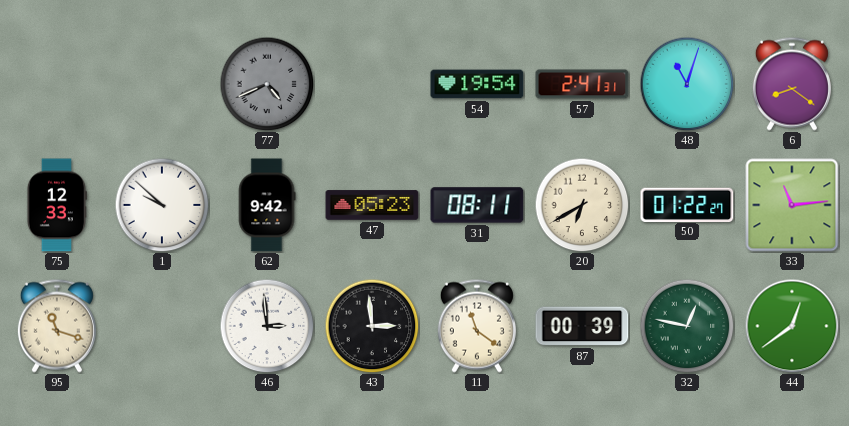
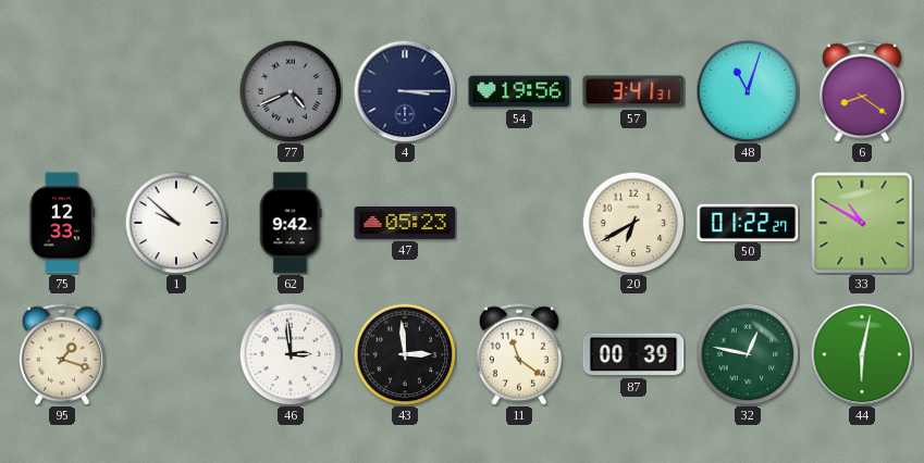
4: none -> 3:15 (405, 91)
54: 19:54 -> 19:56 (519, 91)
57: 2:41 -> 3:41 (633, 91)
31: 08:11 -> none (477, 205)
33: 11:14 -> 10:50 (862, 223)
95: 11:18 -> 1:18 (62, 354)
44: 12:39 -> 6:02 (862, 354)
